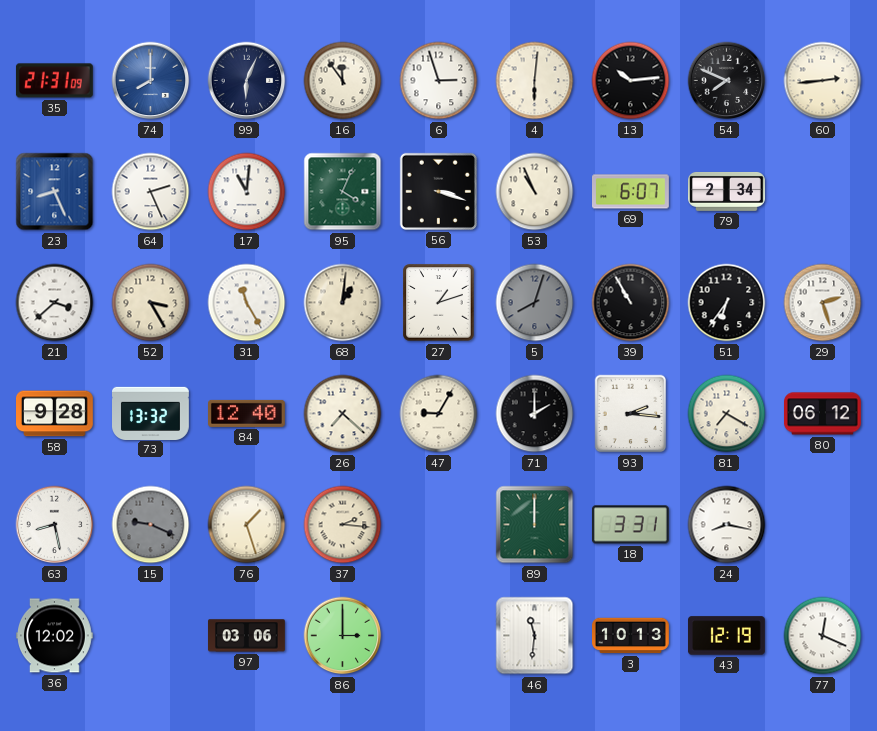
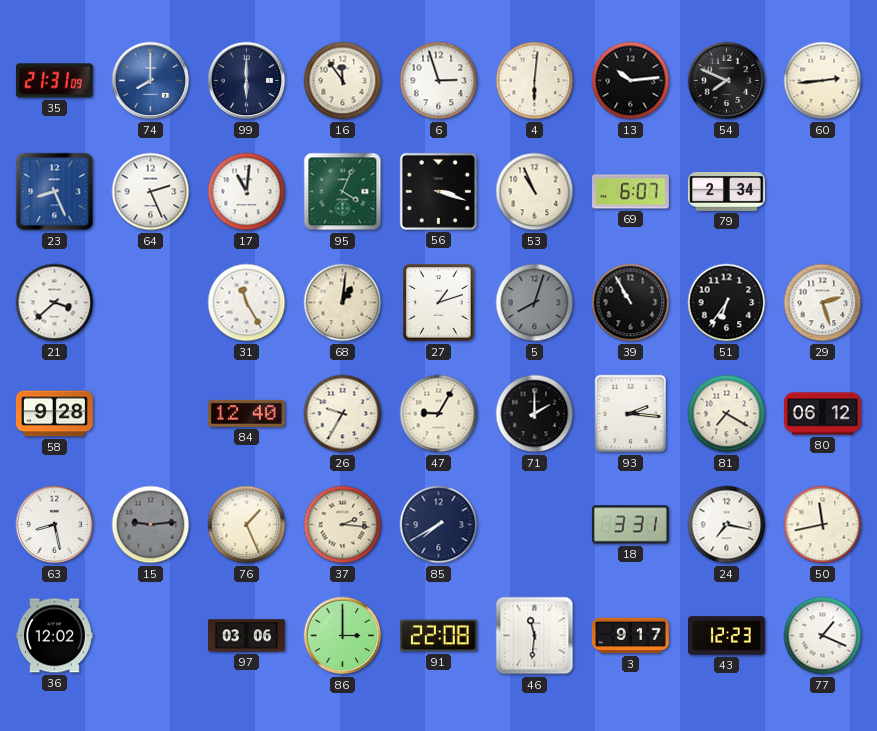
99: 6:04 -> 6:00 (247, 81)
52: 3:25 -> none (151, 303)
73: 13:32 -> none (151, 413)
26: 7:22 -> 9:35 (343, 414)
15: 9:19 -> 9:14 (151, 525)
76: 1:27 -> 1:26 (247, 525)
85: none -> 7:40 (439, 525)
89: 12:00 -> none (535, 525)
24: 8:17 -> 7:17 (727, 525)
50: none -> 11:43 (823, 525)
91: none -> 22:08 (439, 636)
3: 10:13 -> 9:17 (631, 636)
43: 12:19 -> 12:23 (727, 636)
77: 12:19 -> 1:19 (823, 636)
